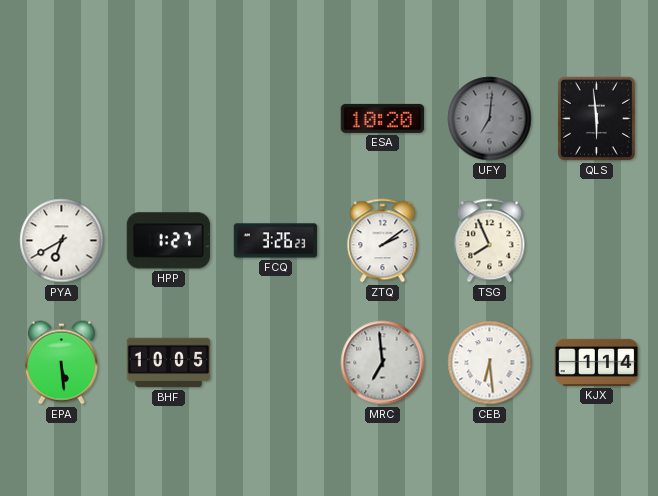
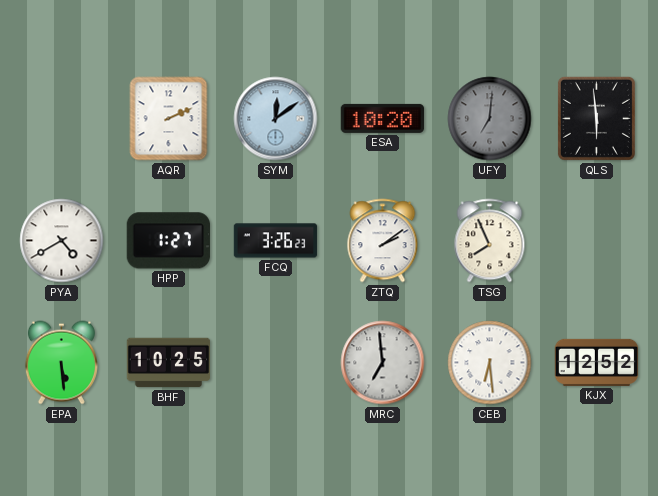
AQR: none -> 2:11 (169, 119)
SYM: none -> 12:09 (276, 119)
PYA: 6:40 -> 4:40 (62, 241)
BHF: 10:05 -> 10:25 (169, 363)
KJX: 1:14 -> 12:52 (597, 362)
